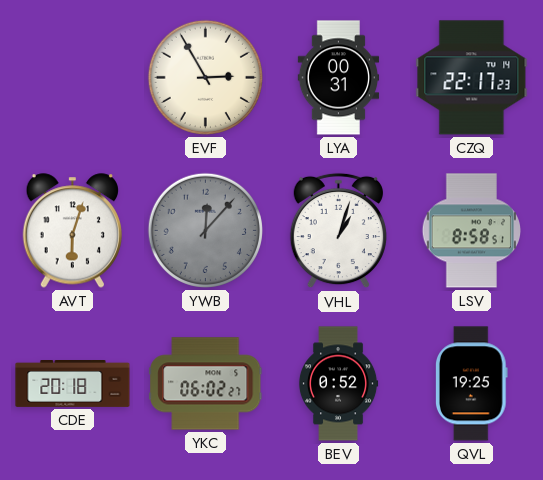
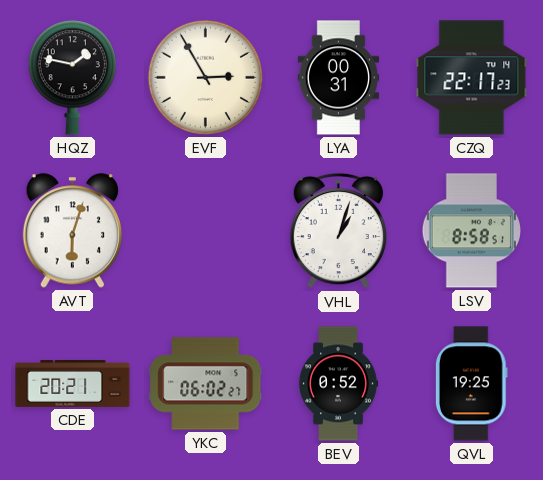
HQZ: none -> 1:47 (72, 78)
YWB: 12:07 -> none (205, 230)
CDE: 20:18 -> 20:21 (73, 384)
